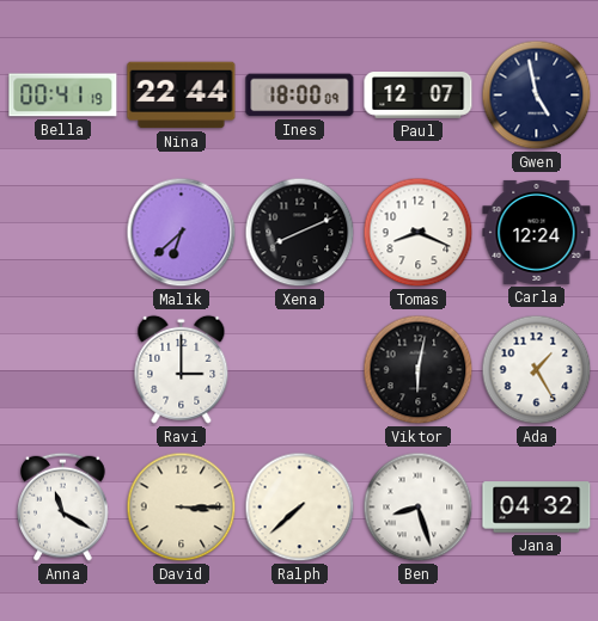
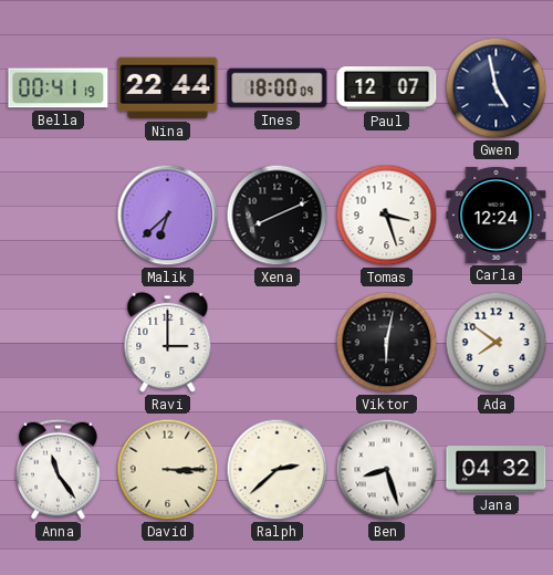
Tomas: 8:19 -> 3:27 (387, 216)
Ada: 1:25 -> 7:51 (497, 343)
Anna: 11:20 -> 11:24 (59, 469)
Ralph: 7:38 -> 2:38 (278, 470)
